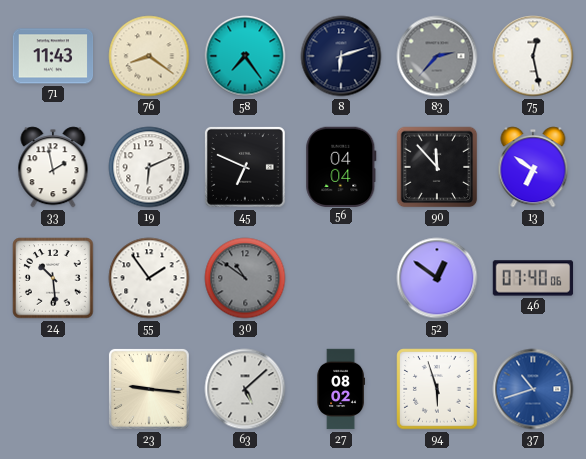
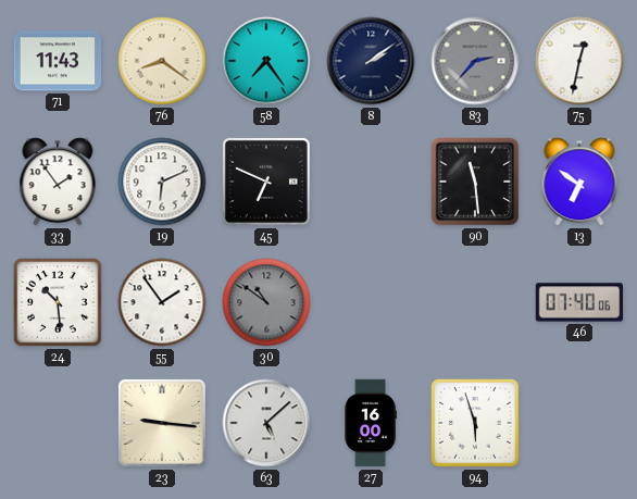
8: 6:12 -> 2:09 (371, 61)
75: 12:28 -> 12:32 (579, 61)
33: 1:58 -> 1:54 (58, 182)
56: 04:04 -> none (341, 166)
90: 11:53 -> 11:29 (475, 182)
52: 12:51 -> none (437, 278)
27: 08:02 -> 16:00 (370, 423)
37: 10:42 -> none (533, 389)
